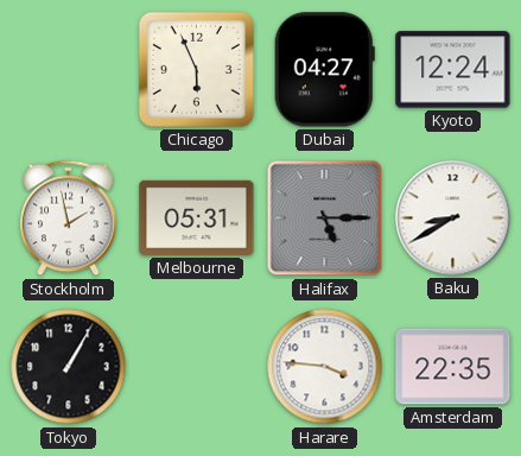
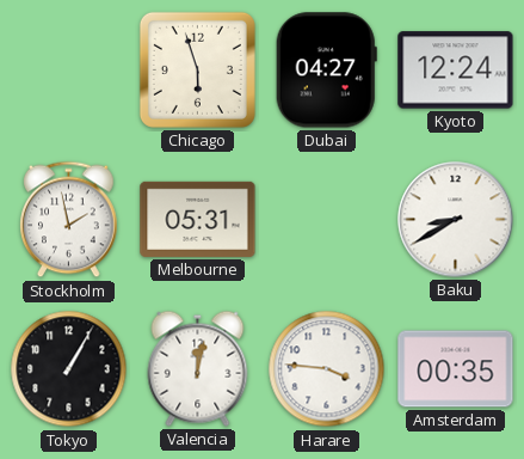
Chicago: 5:56 -> 5:57 (197, 69)
Halifax: 5:15 -> none (325, 218)
Valencia: none -> 12:02 (198, 368)
Amsterdam: 22:35 -> 00:35 (456, 369)
